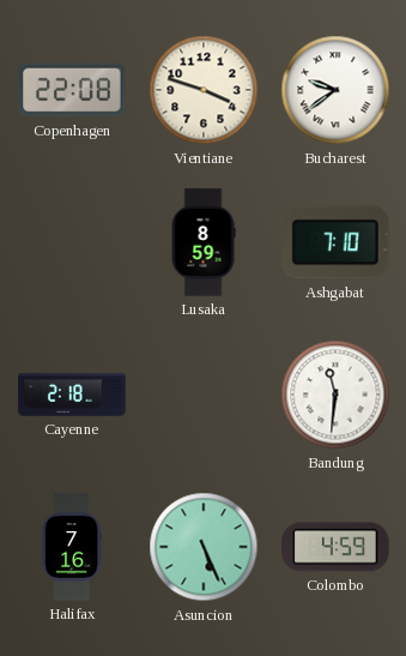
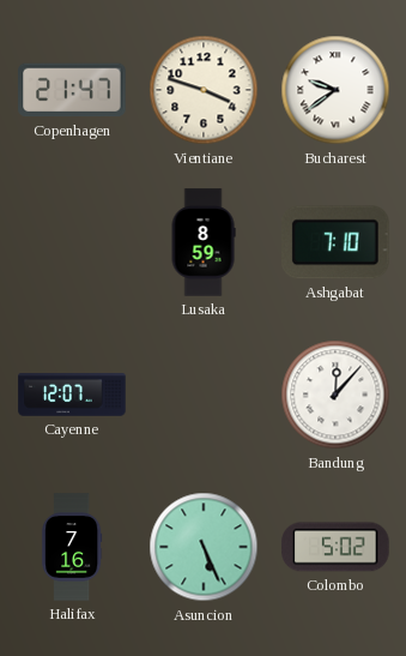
Copenhagen: 22:08 -> 21:47 (72, 90)
Cayenne: 2:18 -> 12:07 (72, 395)
Bandung: 11:31 -> 12:07 (335, 395)
Colombo: 4:59 -> 5:02 (335, 547)
